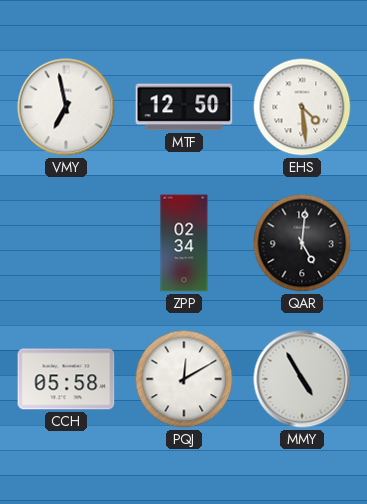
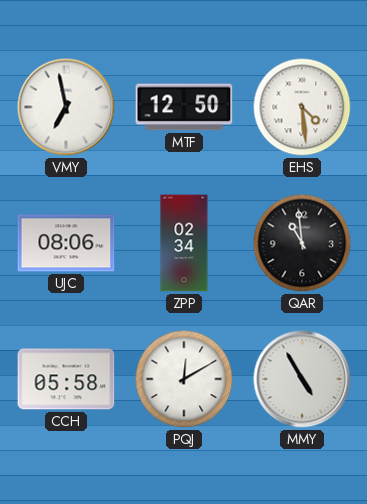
UJC: none -> 08:06 (66, 243)
QAR: 5:01 -> 10:59 (302, 243)
